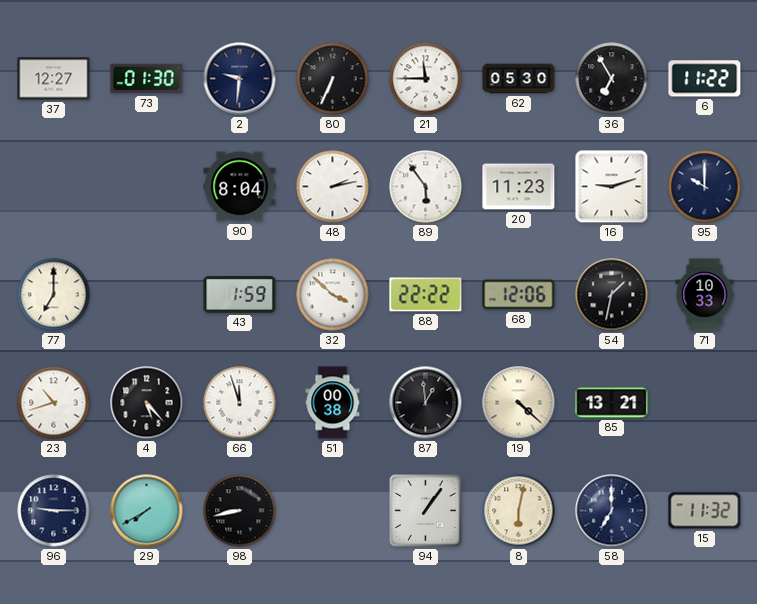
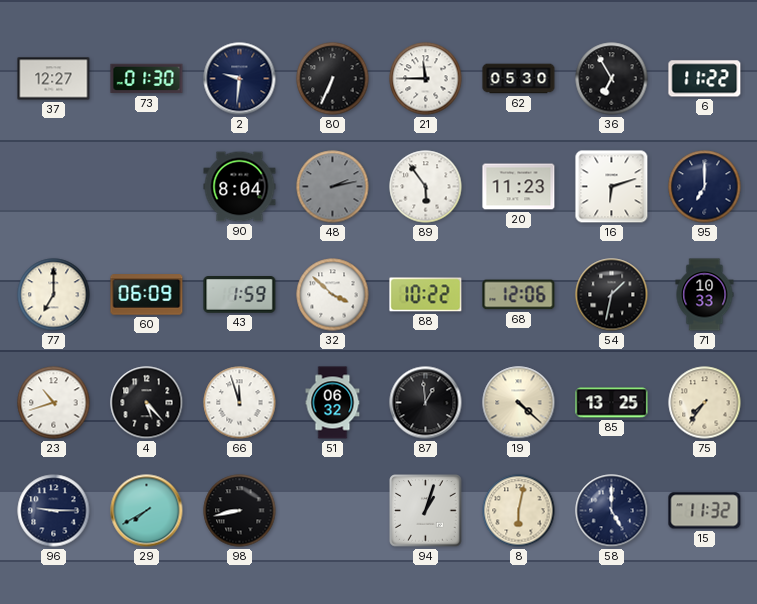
48 dial: white -> grey (333, 187)
16: 9:12 -> 6:12 (612, 187)
95: 10:00 -> 7:00 (705, 187)
60: none -> 06:09 (147, 295)
88: 22:22 -> 10:22 (426, 295)
51: 00:38 -> 06:32 (333, 403)
85: 13:21 -> 13:25 (612, 403)
75: none -> 7:36 (705, 403)
94: 1:06 -> 1:03 (426, 511)
58: 7:00 -> 5:00 (612, 511)
